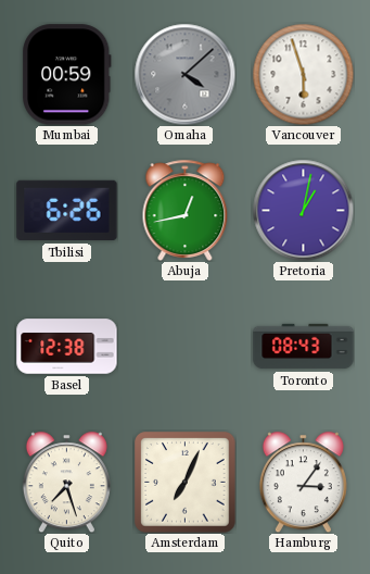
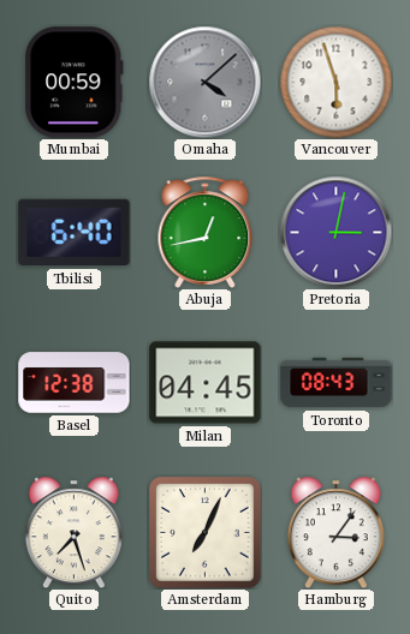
Tbilisi: 6:26 -> 6:40 (75, 233)
Pretoria: 1:02 -> 3:02 (335, 232)
Milan: none -> 04:45 (206, 383)
